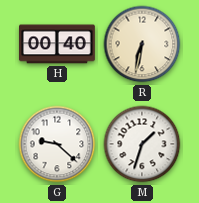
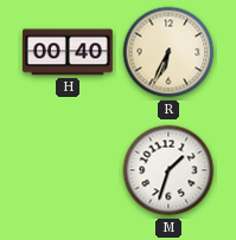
R: 6:32 -> 6:34 (168, 52)
G: 9:22 -> none (57, 144)
